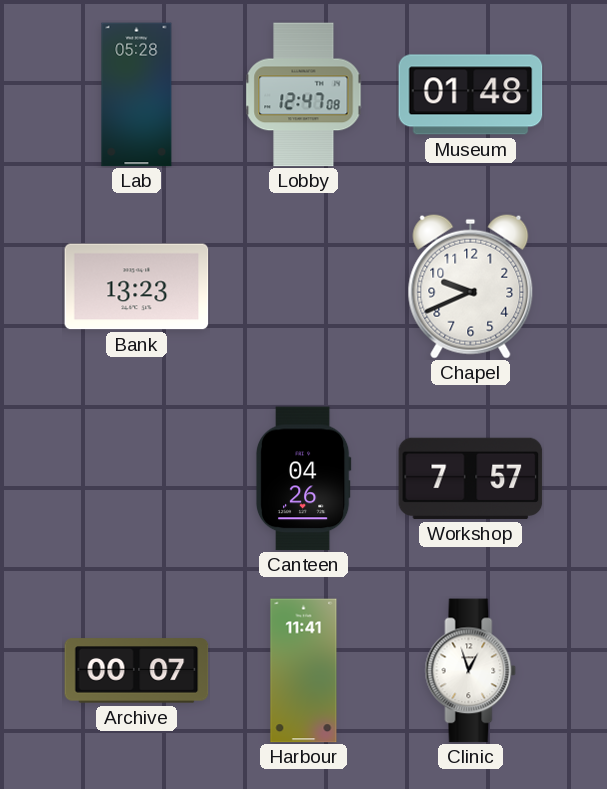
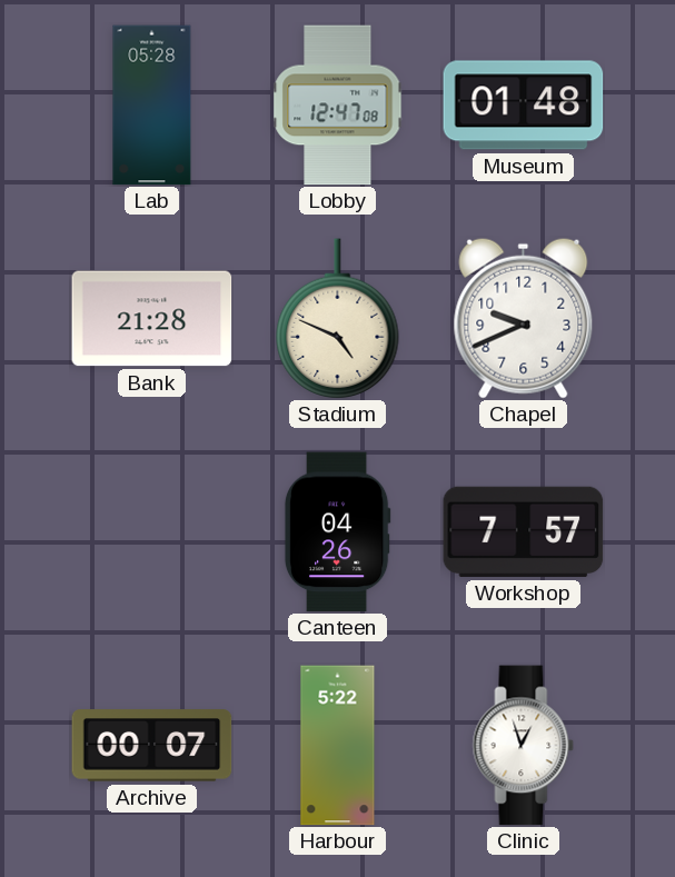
Bank: 13:23 -> 21:28 (152, 319)
Stadium: none -> 4:49 (338, 318)
Harbour: 11:41 -> 5:22 (338, 746)
